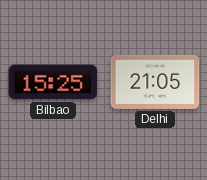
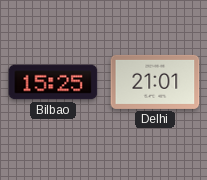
Delhi: 21:05 -> 21:01 (155, 82)
